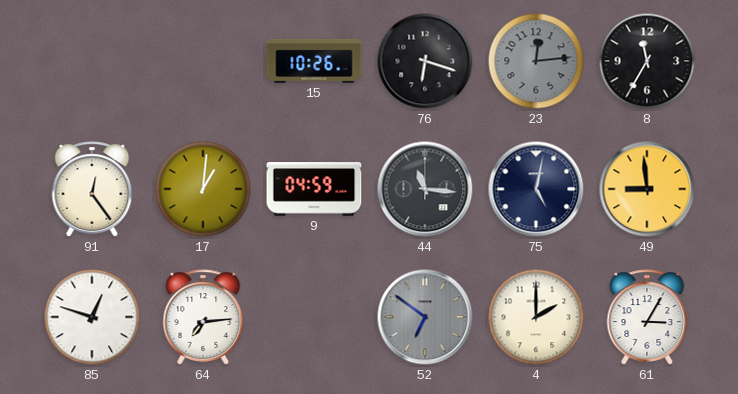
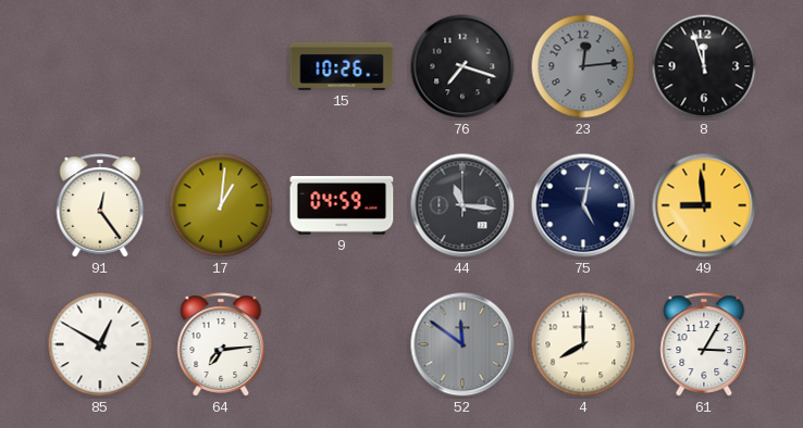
76: 6:18 -> 7:18 (462, 66)
8: 11:35 -> 11:57 (704, 66)
85: 12:48 -> 12:50 (100, 344)
52: 6:51 -> 11:51 (462, 344)
4: 2:00 -> 8:00 (583, 344)
